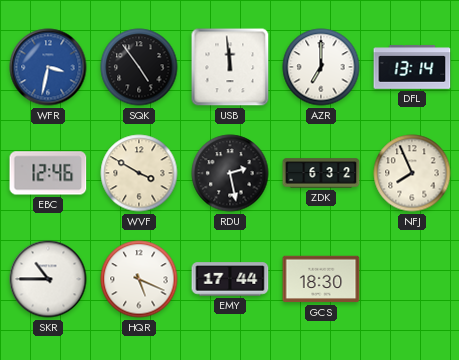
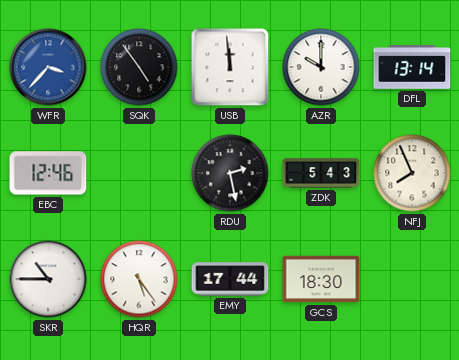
WFR: 3:32 -> 3:37 (48, 67)
AZR: 7:00 -> 10:00 (321, 67)
WVF: 3:50 -> none (139, 173)
ZDK: 6:32 -> 5:43 (321, 173)
HQR: 5:19 -> 5:24 (139, 279)
